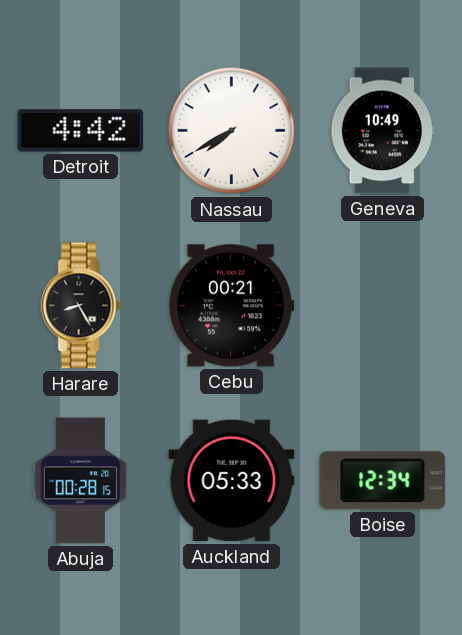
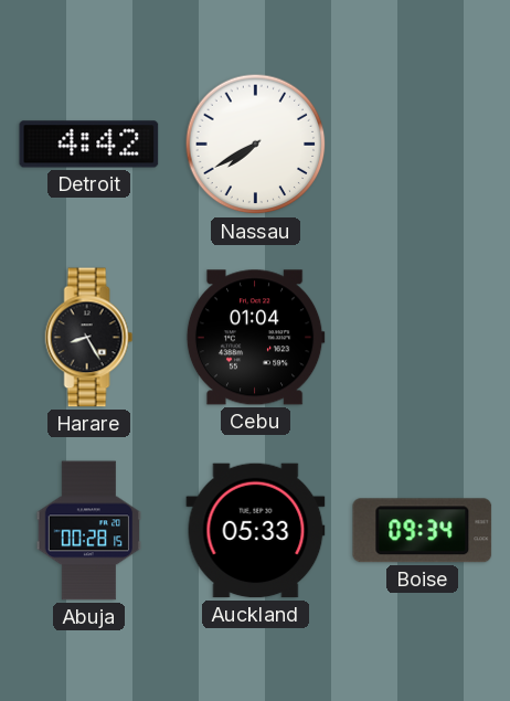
Geneva: 10:49 -> none (382, 131)
Cebu: 00:21 -> 01:04 (255, 338)
Boise: 12:34 -> 09:34 (423, 531)
